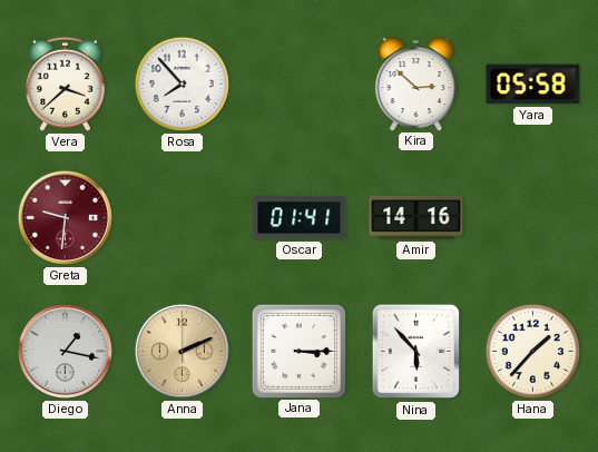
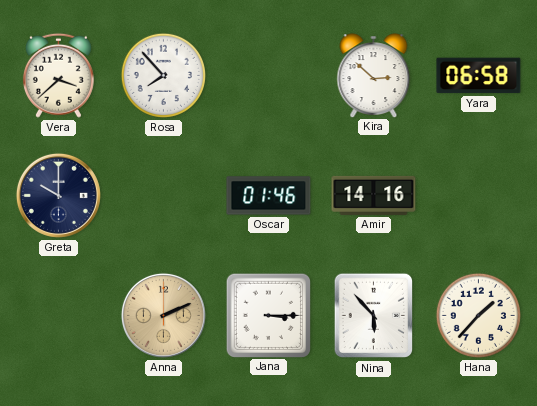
Yara: 05:58 -> 06:58 (479, 76)
Greta: 9:31 -> 10:00 (58, 195)
Greta dial: burgundy -> navy (58, 195)
Oscar: 01:41 -> 01:46 (269, 196)
Diego: 1:17 -> none (65, 351)
